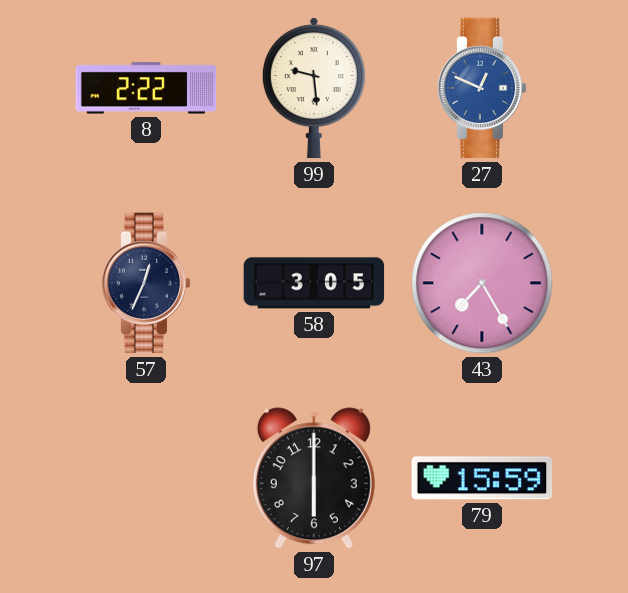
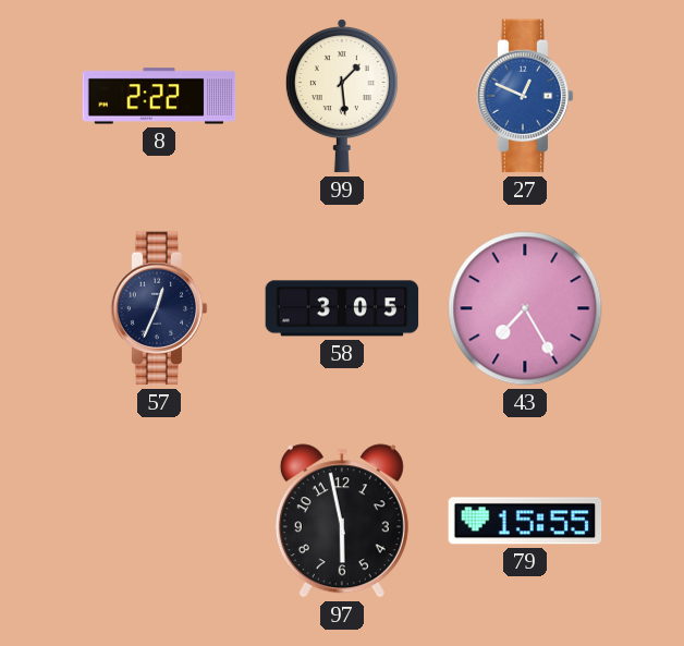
99: 9:29 -> 1:29 (342, 97)
97: 6:00 -> 5:58 (342, 521)
79: 15:59 -> 15:55 (525, 521)
